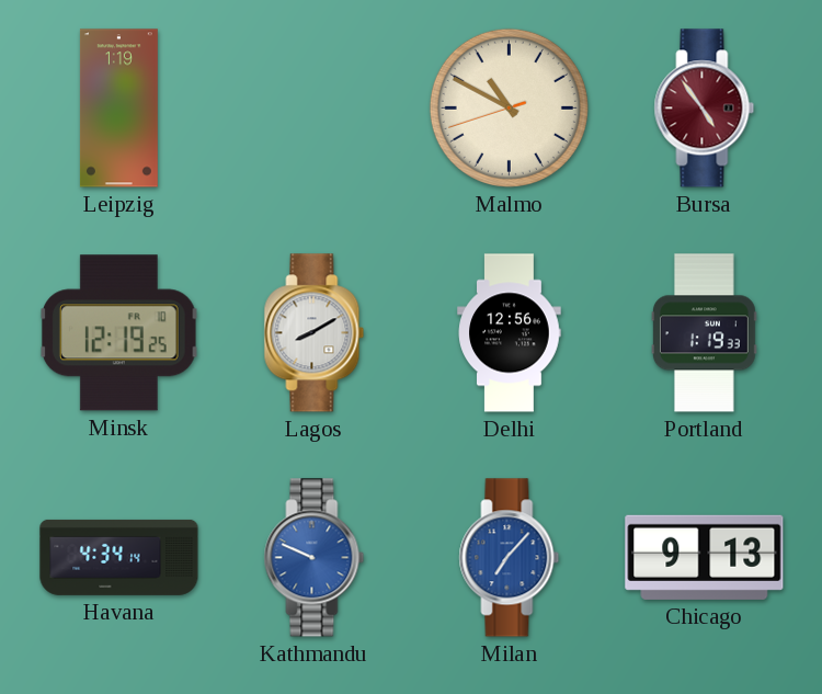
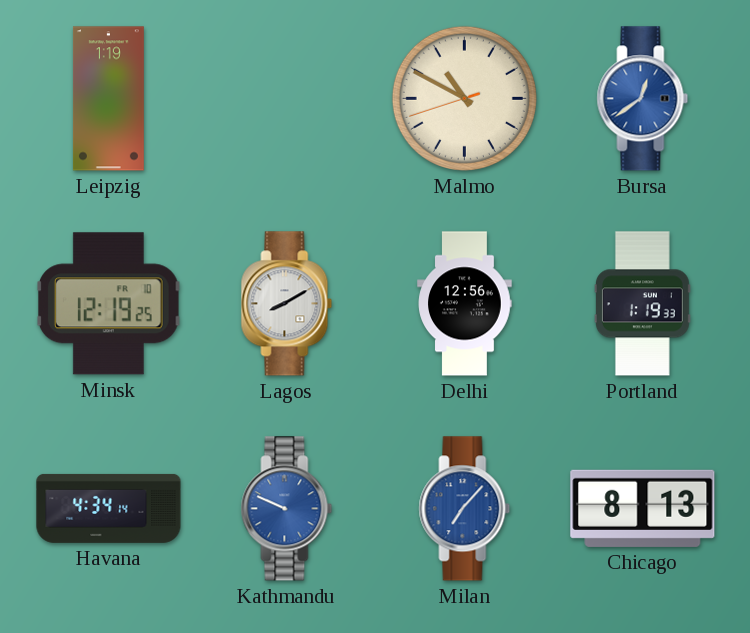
Bursa: 4:54 -> 12:39 (643, 99)
Bursa dial: burgundy -> blue (643, 99)
Chicago: 9:13 -> 8:13 (643, 508)
